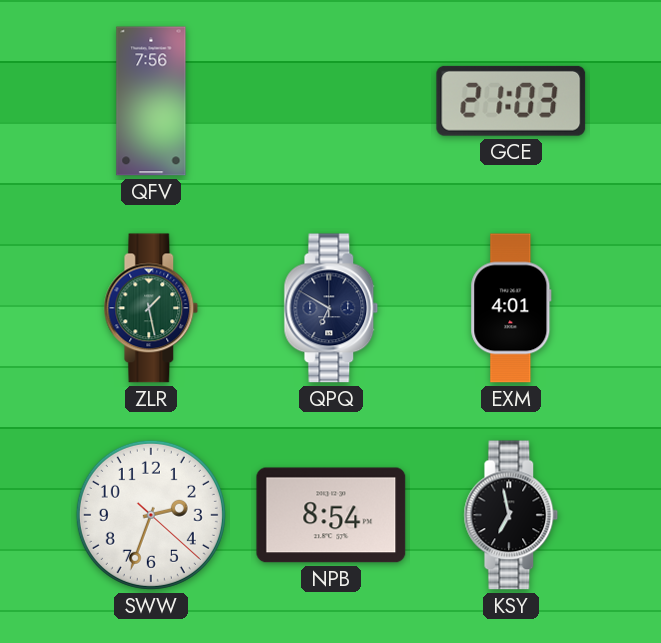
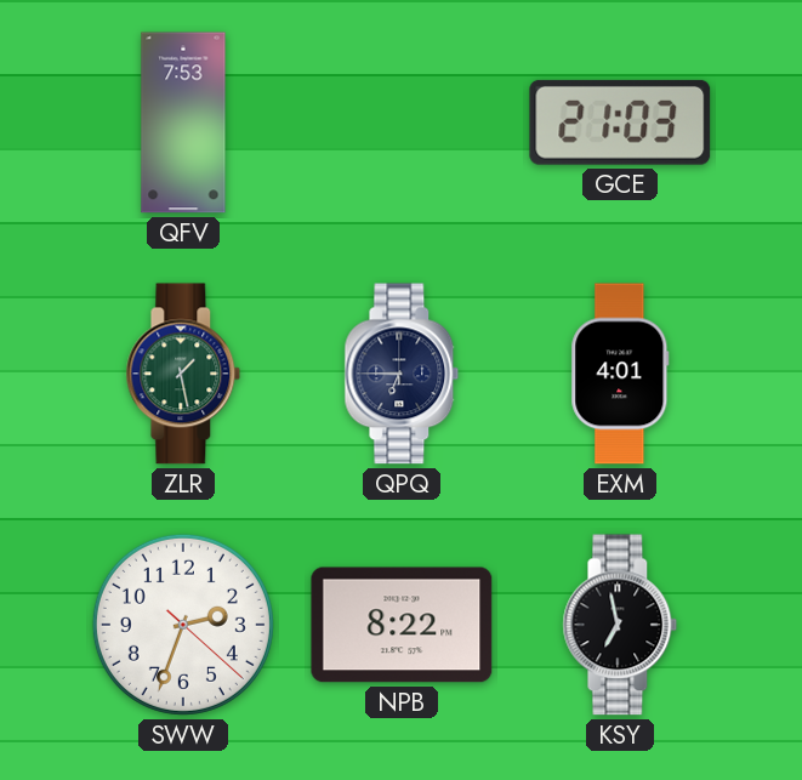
QFV: 7:56 -> 7:53 (183, 123)
QPQ: 6:50 -> 6:45 (402, 374)
NPB: 8:54 -> 8:22 (402, 625)
